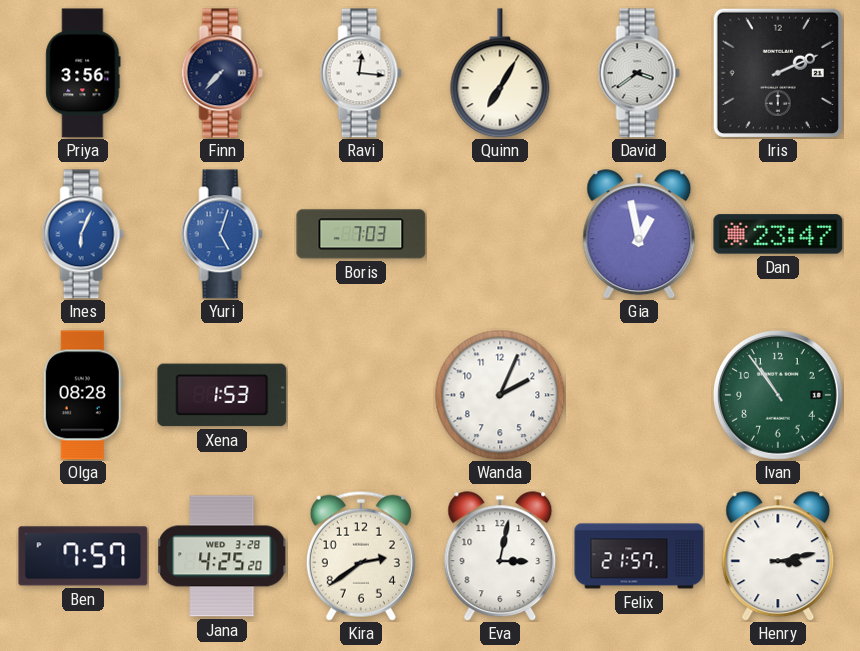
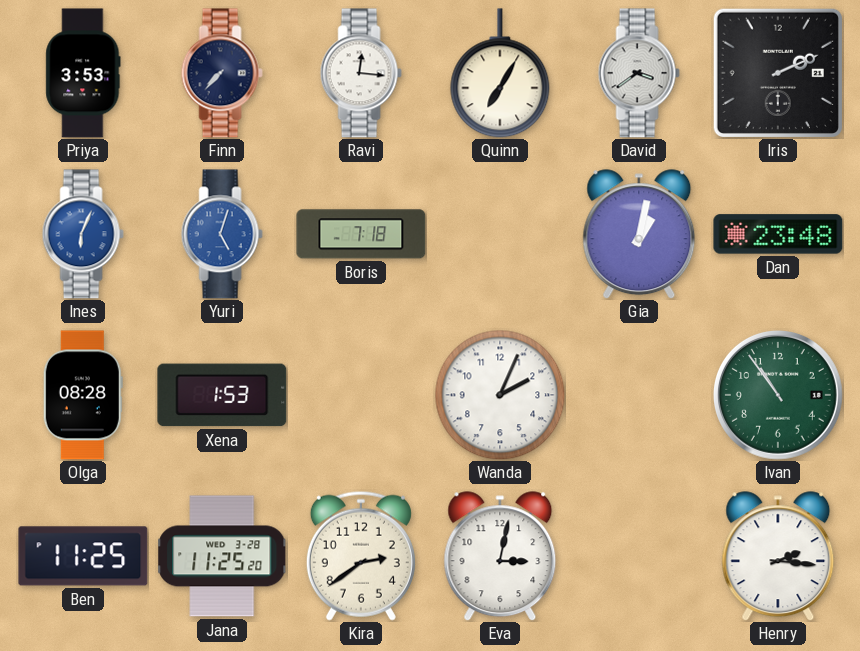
Priya: 3:56 -> 3:53 (83, 73)
Boris: 7:03 -> 7:18 (361, 234)
Gia: 12:58 -> 1:02 (639, 234)
Dan: 23:47 -> 23:48 (778, 234)
Ben: 7:57 -> 11:25 (83, 556)
Jana: 4:25 -> 11:25 (222, 556)
Felix: 21:57 -> none (639, 556)
Henry: 3:13 -> 2:16 (778, 556)
